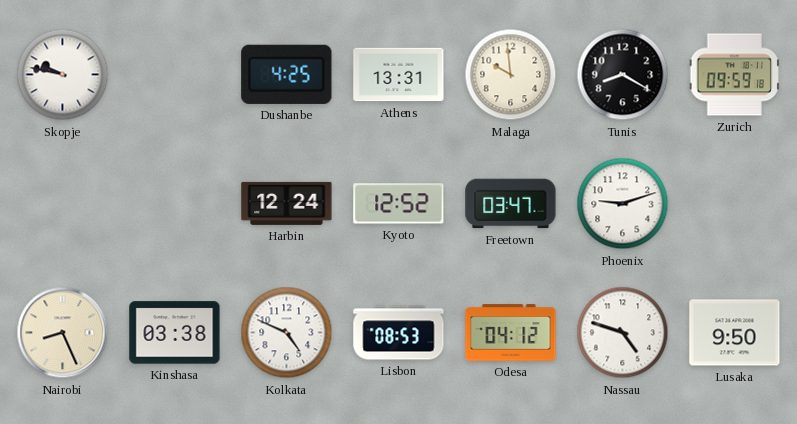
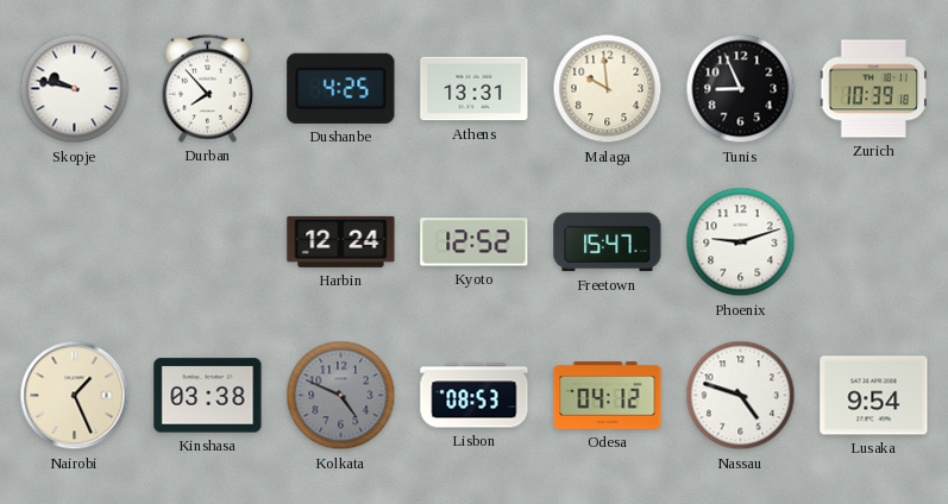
Durban: none -> 7:53 (207, 88)
Tunis: 8:20 -> 8:56 (741, 89)
Zurich: 09:59 -> 10:39 (873, 89)
Freetown: 03:47 -> 15:47 (608, 242)
Nairobi: 8:26 -> 1:26 (75, 396)
Kolkata dial: white -> grey (341, 396)
Lusaka: 9:50 -> 9:54 (874, 396)
